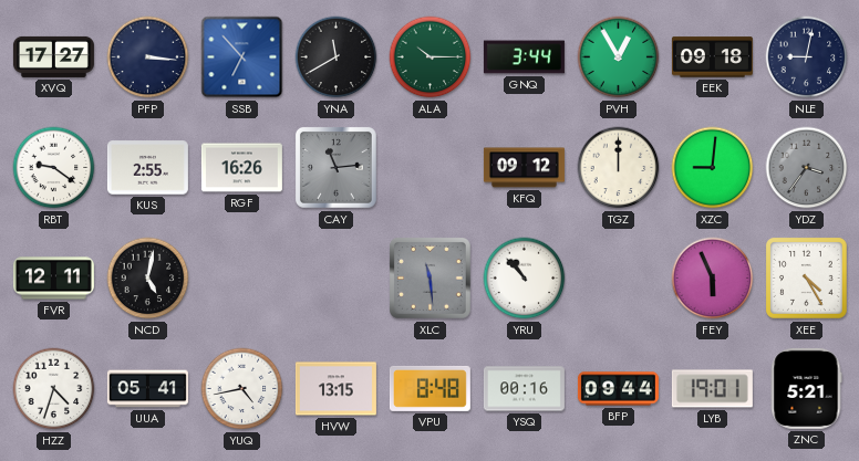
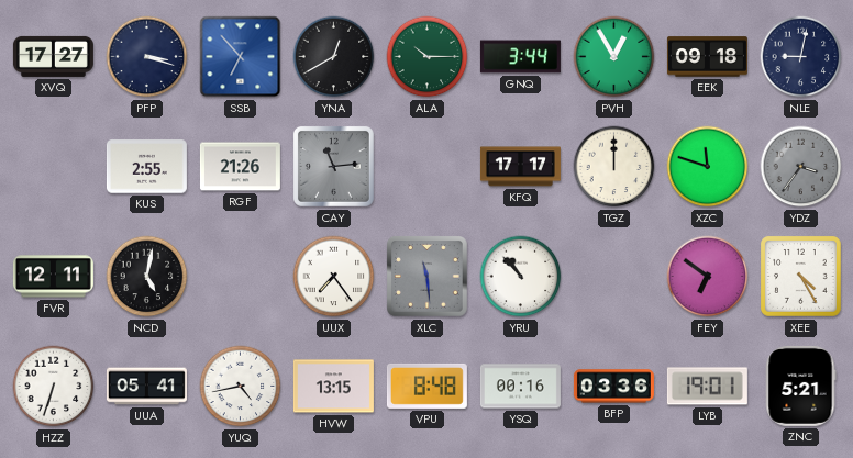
PFP: 3:16 -> 3:18 (147, 57)
YNA: 11:40 -> 12:40 (334, 57)
RBT: 9:21 -> none (54, 168)
RGF: 16:26 -> 21:26 (240, 167)
KFQ: 09:12 -> 17:17 (520, 167)
XZC: 9:01 -> 11:48 (708, 167)
UUX: none -> 7:24 (334, 277)
FEY: 5:56 -> 6:51 (708, 277)
HZZ: 4:33 -> 6:33 (54, 387)
BFP: 09:44 -> 03:36 (613, 387)
